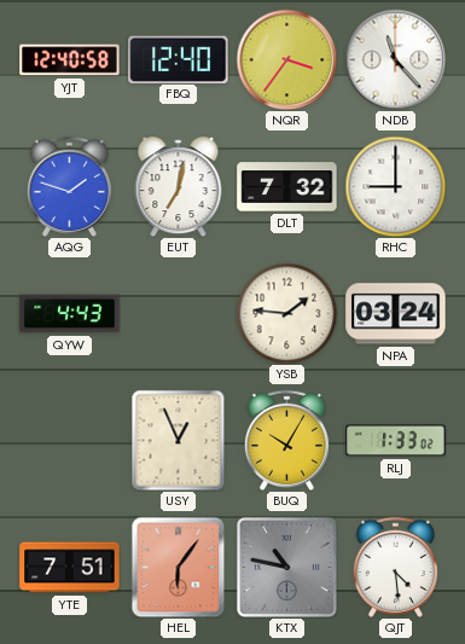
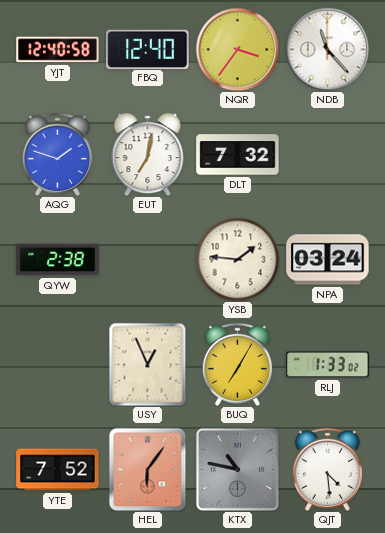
RHC: 9:00 -> none (395, 186)
QYW: 4:43 -> 2:38 (58, 260)
BUQ: 10:05 -> 7:05 (237, 364)
YTE: 7:51 -> 7:52 (58, 470)
